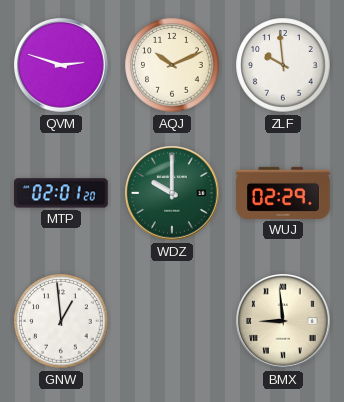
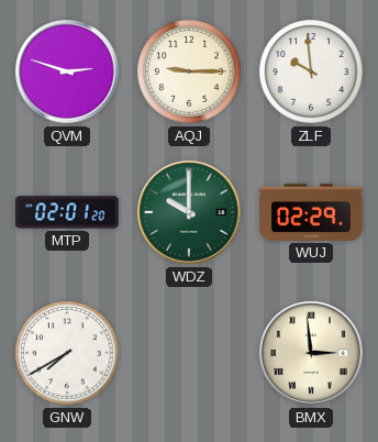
AQJ: 10:11 -> 9:15 (189, 71)
GNW: 12:59 -> 7:40 (67, 353)
BMX: 8:59 -> 2:59 (311, 353)
